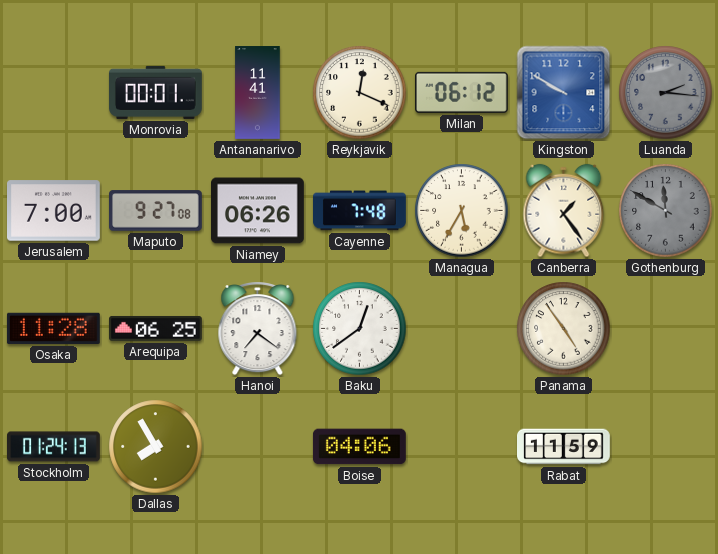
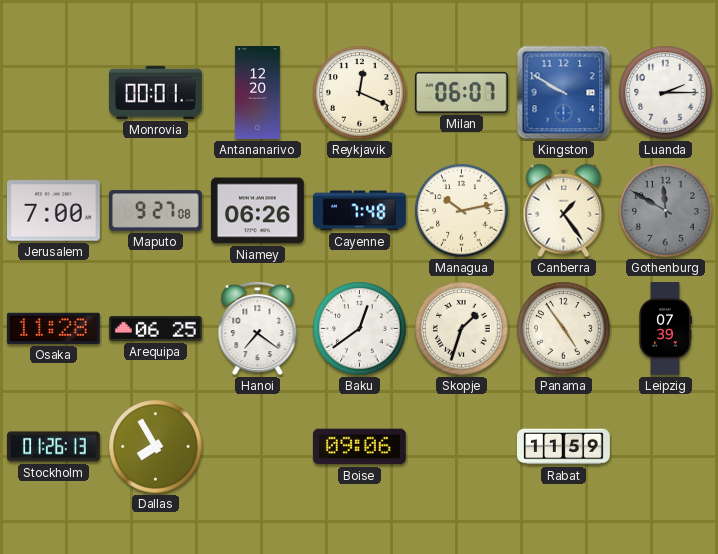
Antananarivo: 11:41 -> 12:20 (258, 93)
Milan: 06:12 -> 06:07 (462, 92)
Luanda: 2:16 -> 2:15 (666, 93)
Luanda dial: grey -> white (666, 93)
Managua: 5:35 -> 10:13 (462, 211)
Skopje: none -> 1:33 (462, 329)
Leipzig: none -> 07:39 (665, 329)
Stockholm: 01:24 -> 01:26 (54, 447)
Boise: 04:06 -> 09:06 (359, 447)
